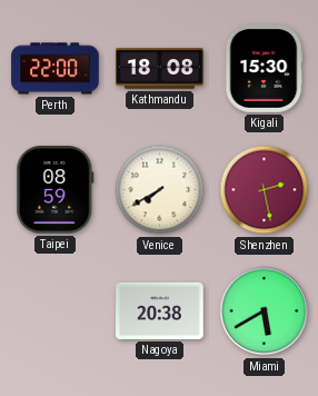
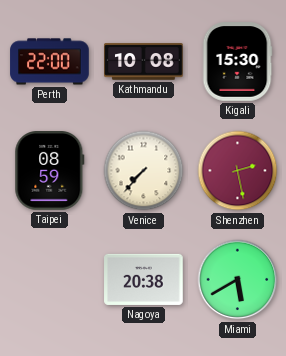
Kathmandu: 18:08 -> 10:08 (144, 62)
Venice: 7:40 -> 7:37 (144, 171)
